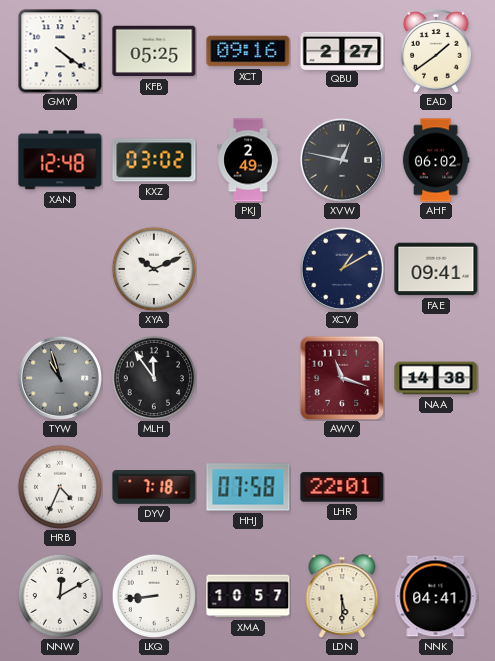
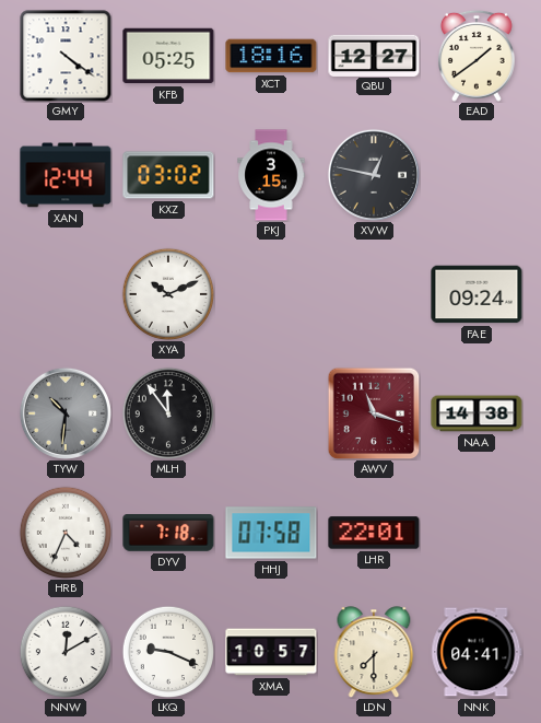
XCT: 09:16 -> 18:16 (271, 56)
QBU: 2:27 -> 12:27 (374, 55)
XAN: 12:48 -> 12:44 (66, 175)
PKJ: 2:49 -> 3:15 (271, 175)
AHF: 06:02 -> none (436, 160)
XCV: 1:10 -> none (342, 269)
FAE: 09:41 -> 09:24 (477, 294)
TYW: 10:57 -> 10:31 (66, 413)
LKQ: 8:44 -> 9:19 (167, 651)
LDN: 5:30 -> 7:30 (374, 652)
